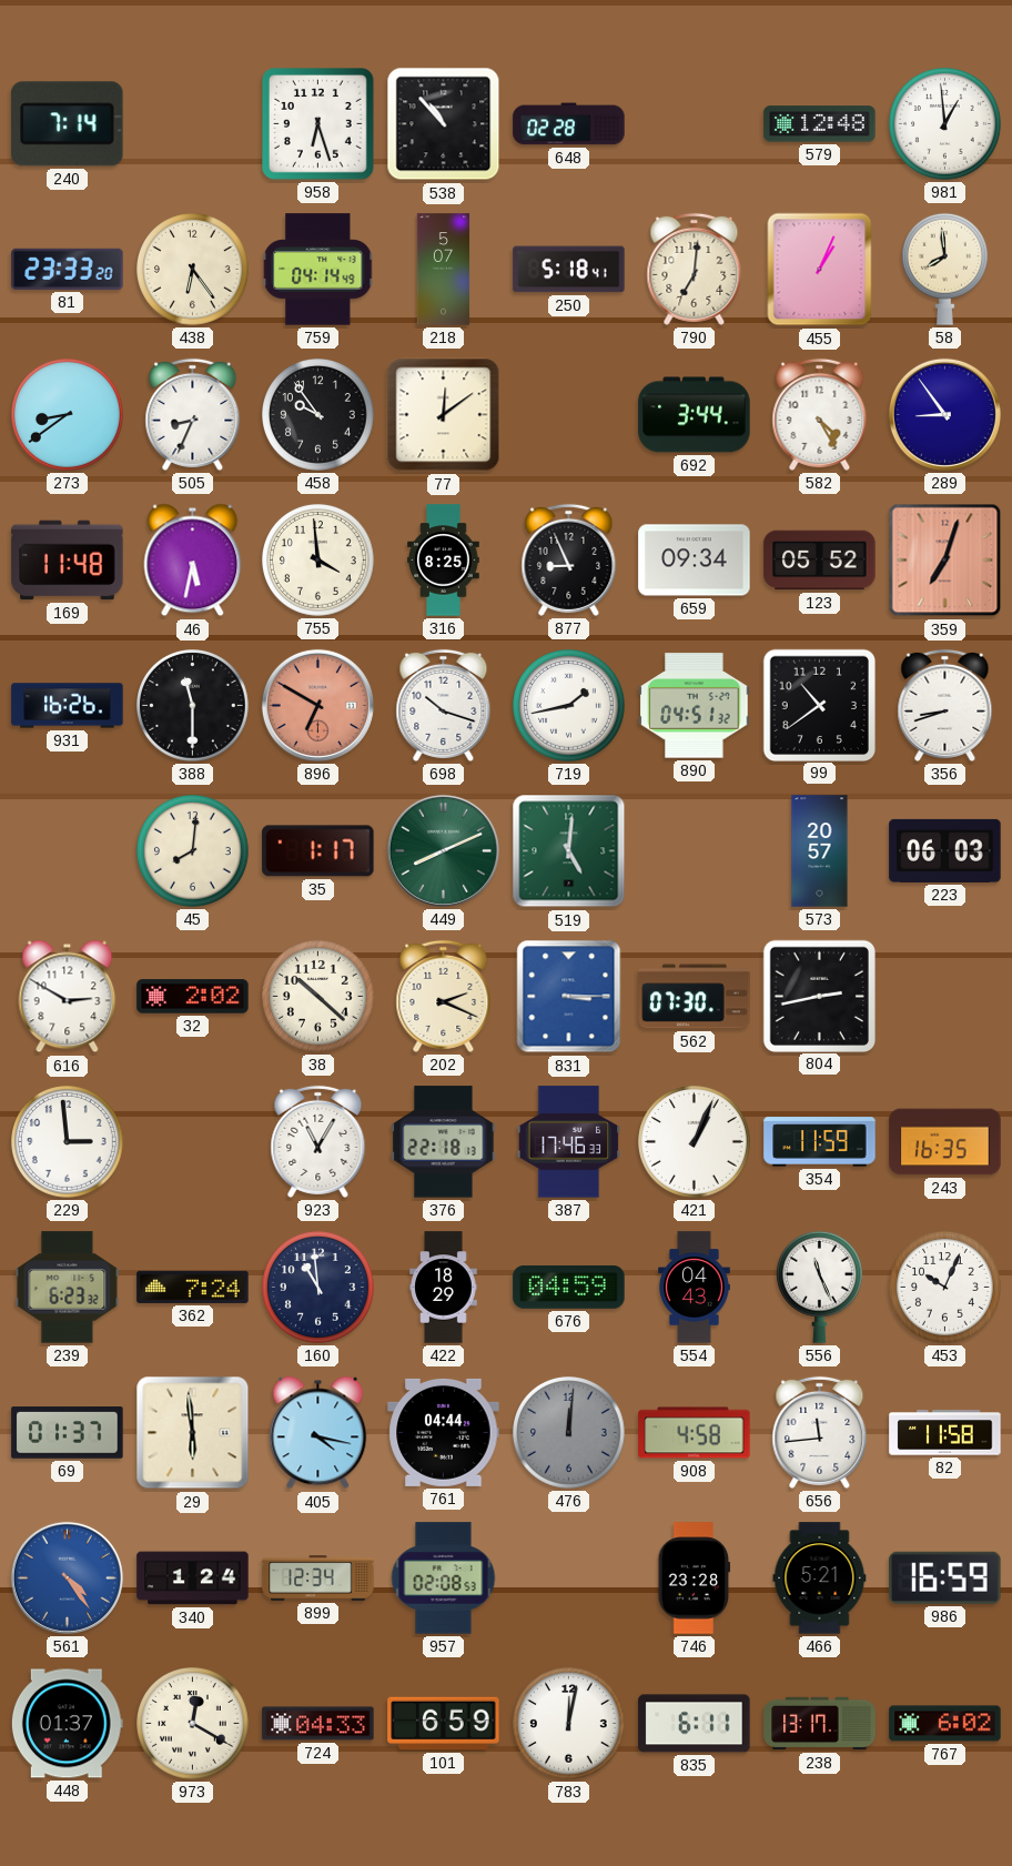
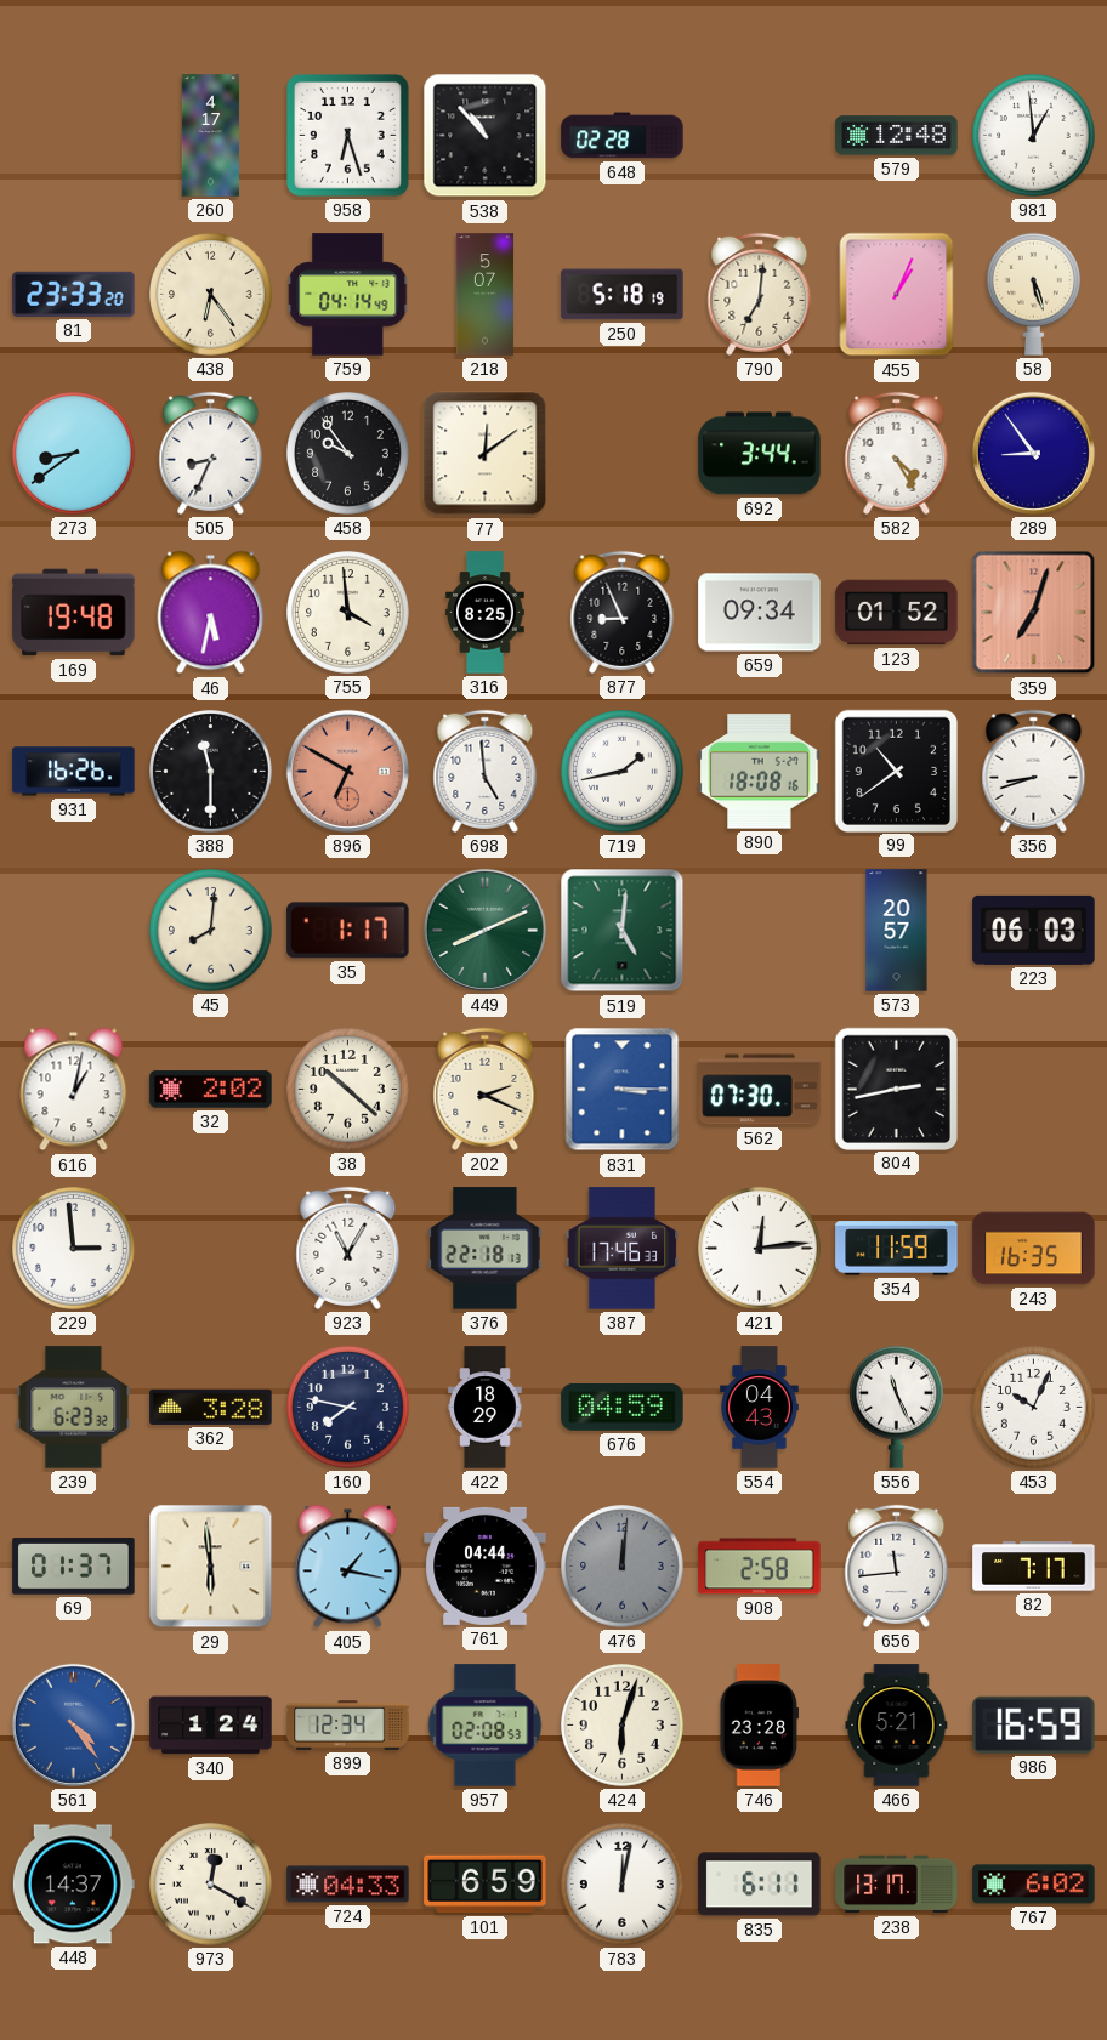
240: 7:14 -> none (68, 124)
260: none -> 4:17 (211, 136)
250: 5:18:41 -> 5:18:19 (623, 295)
58: 7:59 -> 5:27 (1033, 294)
169: 11:48 -> 19:48 (74, 613)
123: 05:52 -> 01:52 (897, 613)
698: 10:18 -> 4:59 (486, 771)
890: 04:51 -> 18:08 (760, 772)
616: 2:50 -> 1:02 (74, 1090)
421: 1:04 -> 12:14 (760, 1249)
362: 7:24 -> 3:28 (211, 1407)
160: 10:59 -> 7:47 (348, 1408)
405: 4:17 -> 1:17 (348, 1567)
908: 4:58 -> 2:58 (760, 1567)
82: 11:58 -> 7:17 (1034, 1567)
424: none -> 6:03 (623, 1726)
448: 01:37 -> 14:37 (73, 1885)
